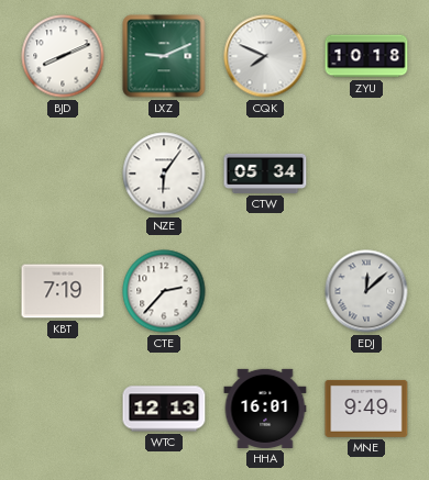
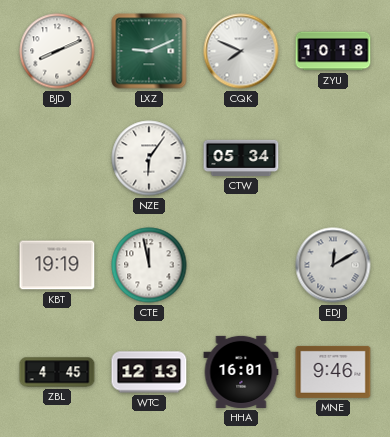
KBT: 7:19 -> 19:19 (57, 265)
CTE: 2:37 -> 11:58 (149, 265)
EDJ: 12:08 -> 12:10 (333, 265)
ZBL: none -> 4:45 (57, 372)
MNE: 9:49 -> 9:46 (333, 372)
